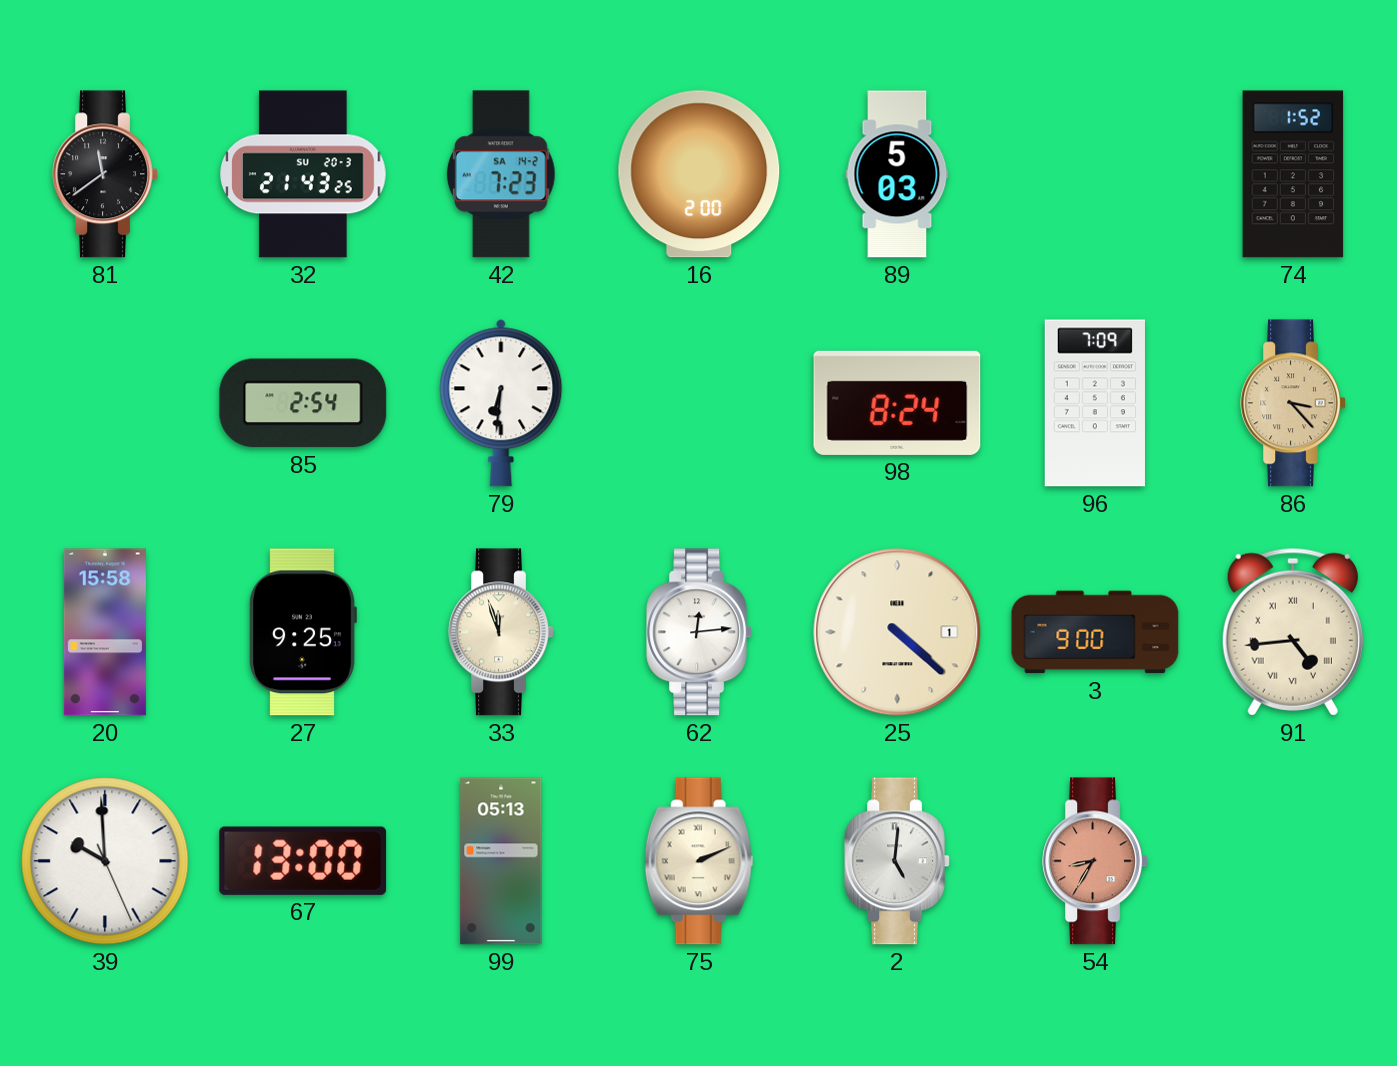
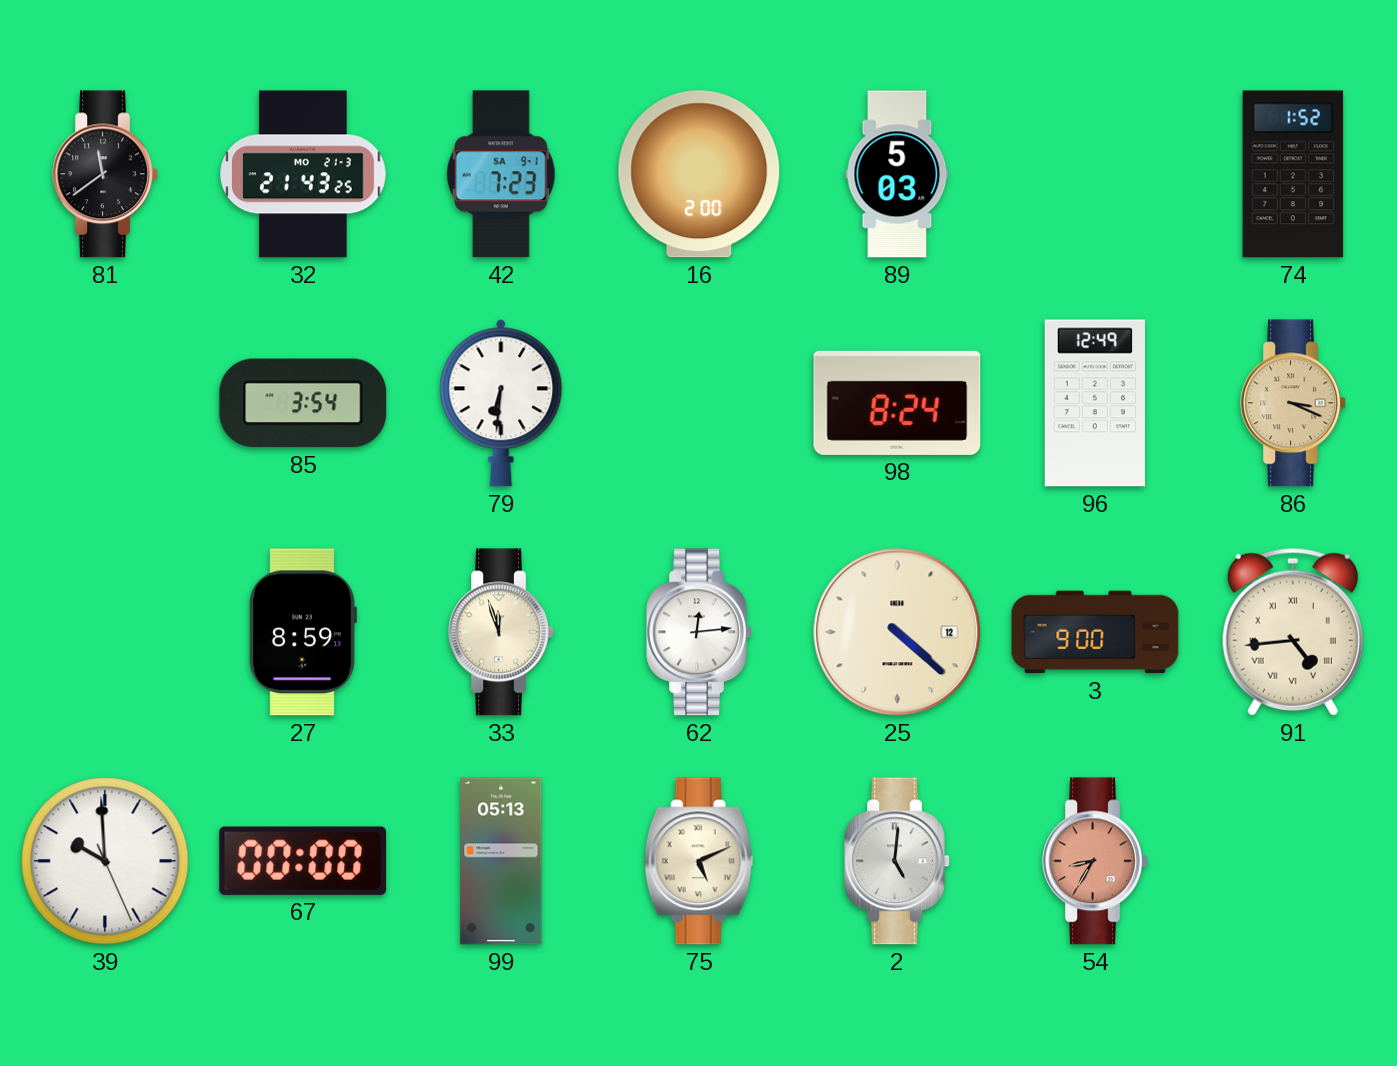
32 date: SU 20-3 -> MO 21-3 (303, 174)
42 date: SA 14-2 -> SA 9-1 (501, 174)
85: 2:54 -> 3:54 (303, 403)
96: 7:09 -> 12:49 (1095, 403)
86: 3:23 -> 3:19 (1293, 403)
20: 15:58 -> none (105, 632)
27: 9:25 -> 8:59 (303, 632)
25 date: 1 -> 12 (897, 632)
67: 13:00 -> 00:00 (303, 861)
75: 2:11 -> 5:11 (699, 861)
